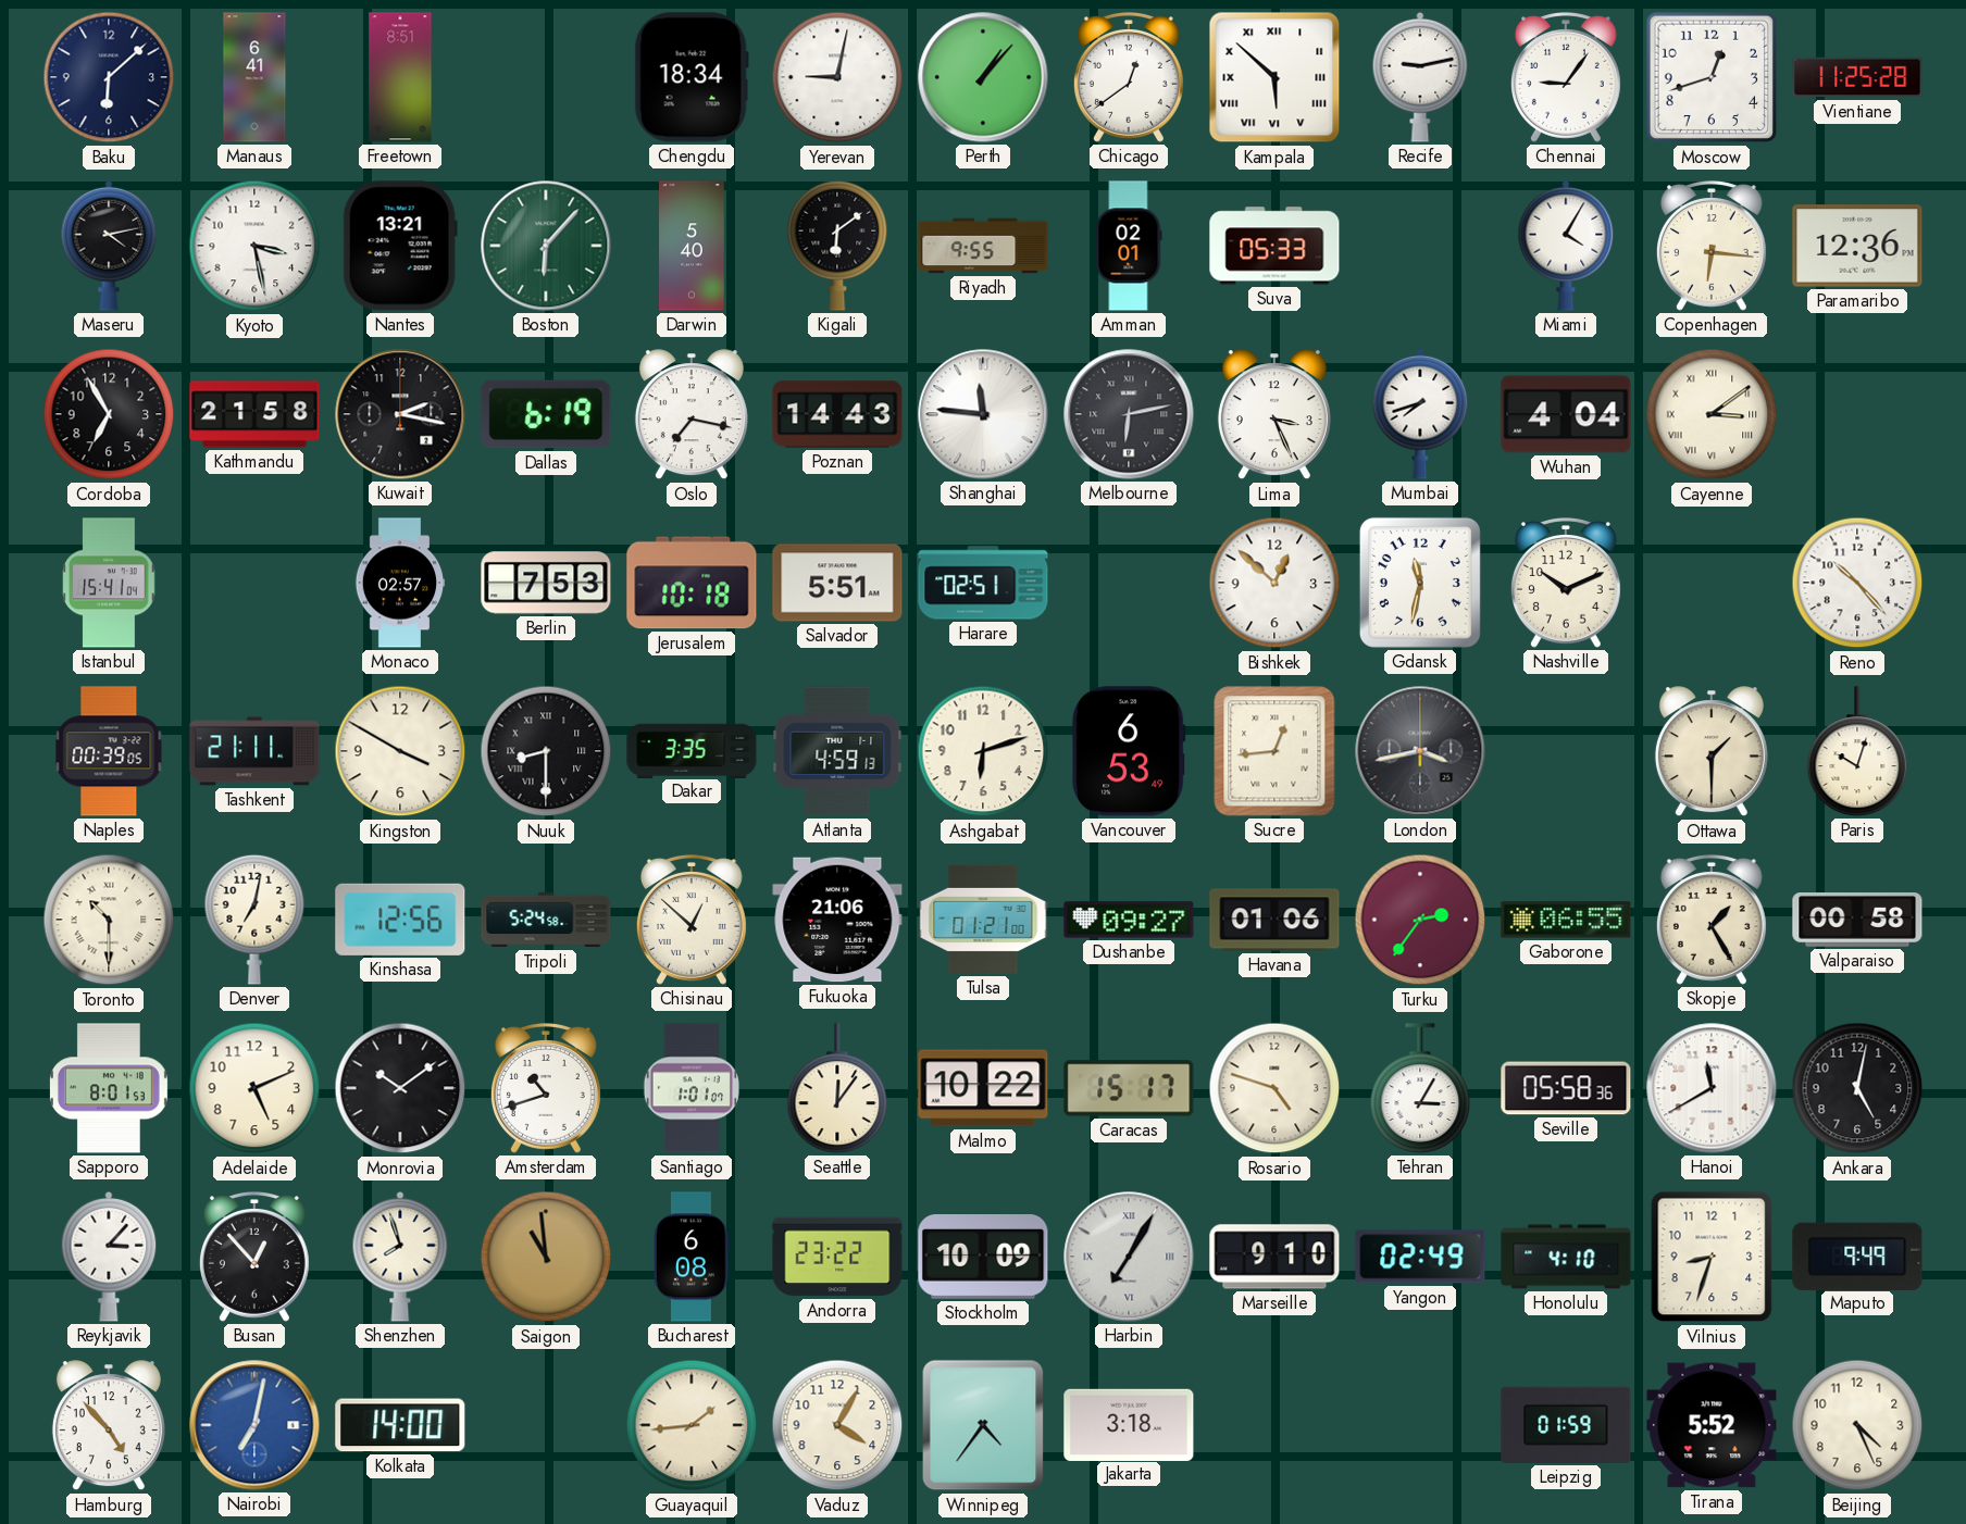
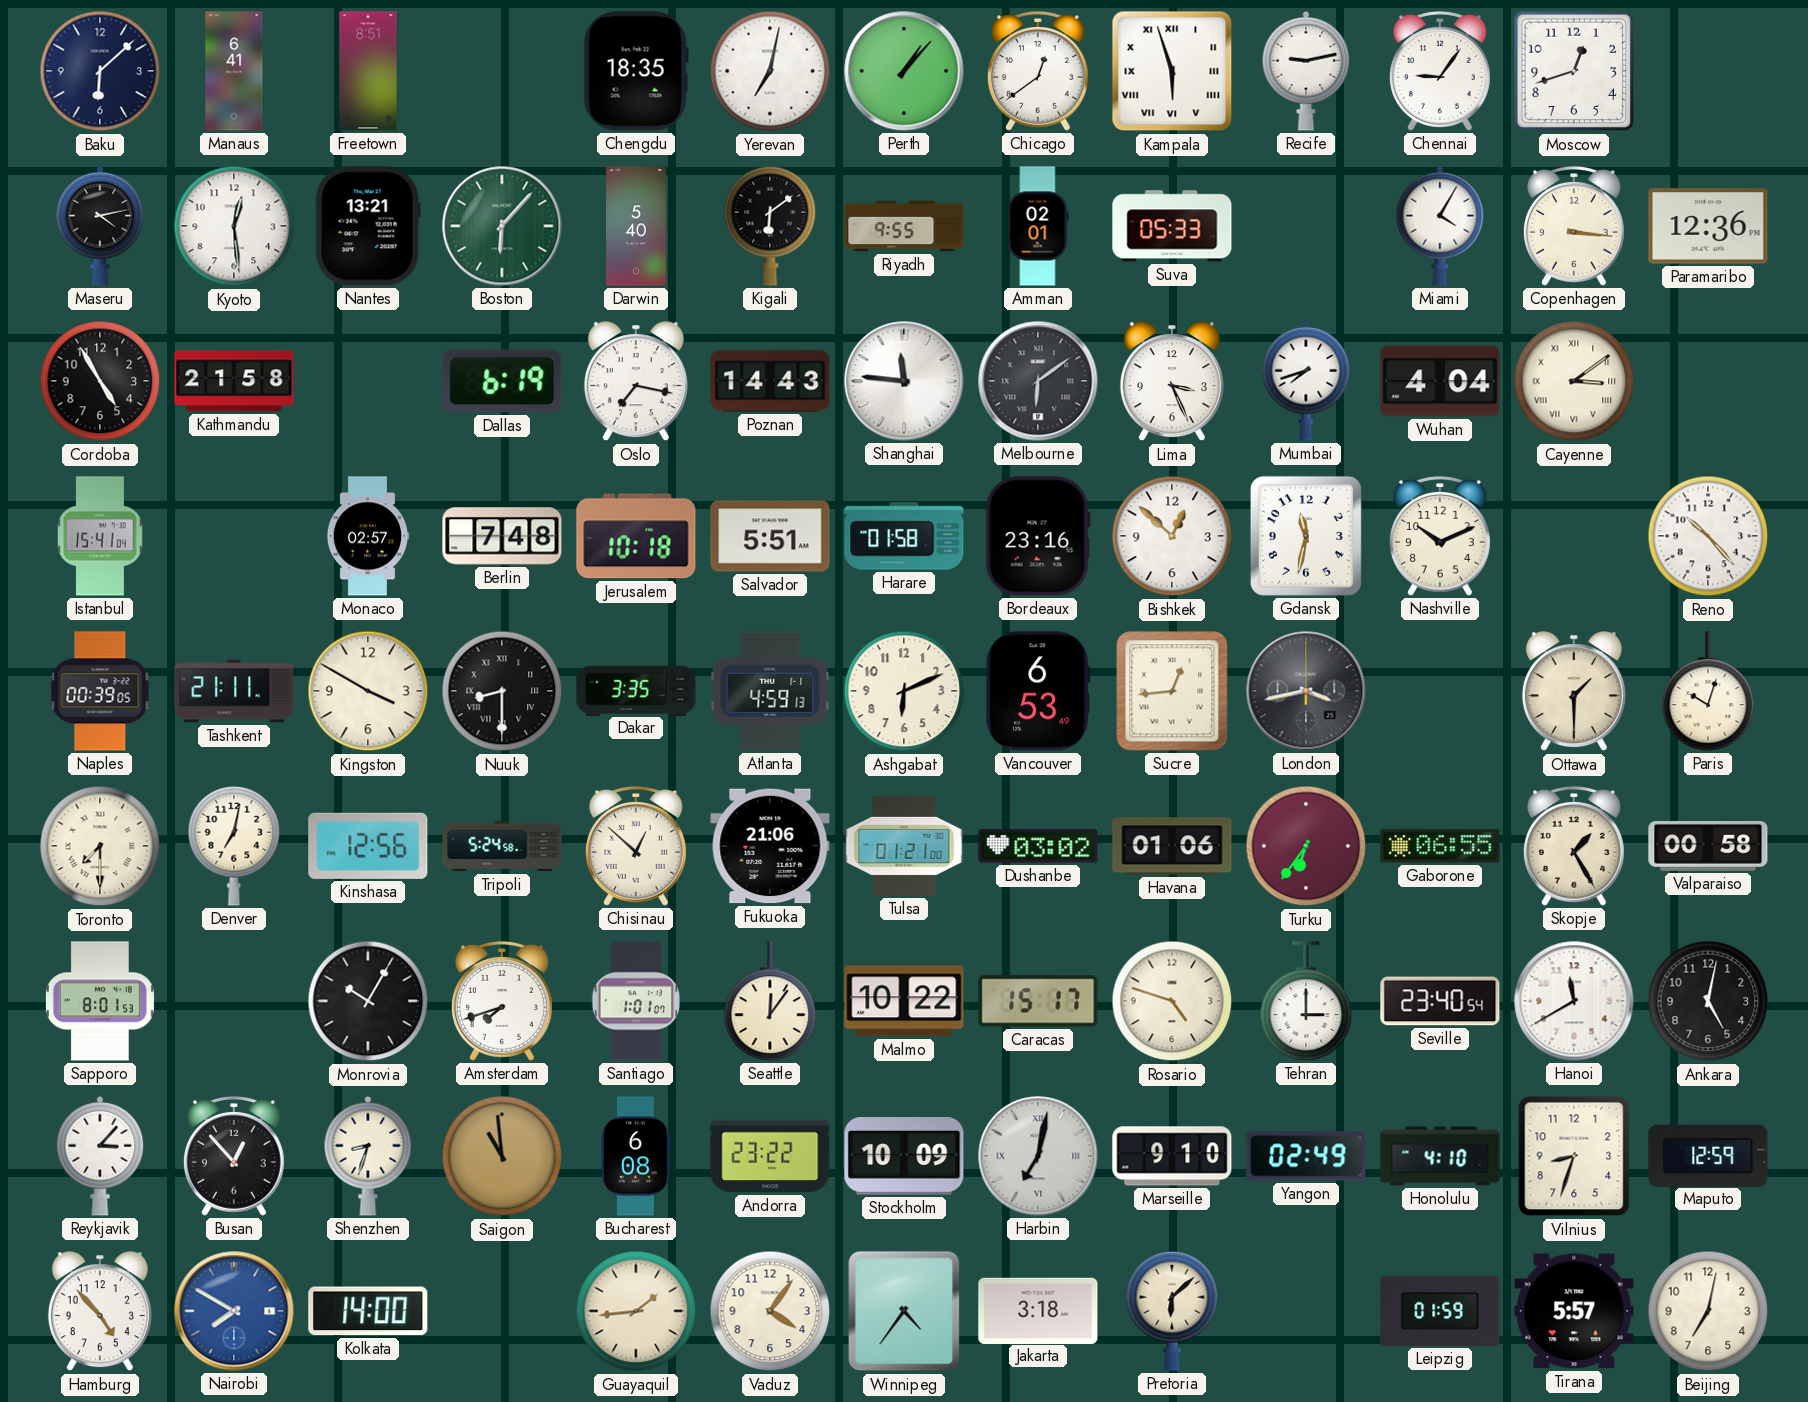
Chengdu: 18:34 -> 18:35 (636, 71)
Yerevan: 9:02 -> 7:02 (770, 71)
Kampala: 5:52 -> 5:57 (1172, 71)
Vientiane: 11:25 -> none (1857, 77)
Kyoto: 3:28 -> 12:29 (234, 226)
Copenhagen: 6:16 -> 3:16 (1574, 227)
Cordoba: 6:55 -> 4:55 (100, 381)
Kuwait: 2:17 -> none (400, 414)
Melbourne: 6:13 -> 6:09 (1038, 381)
Berlin: 7:53 -> 7:48 (502, 536)
Harare: 02:51 -> 01:58 (904, 536)
Bordeaux: none -> 23:16 (1038, 536)
Ashgabat: 6:12 -> 6:11 (904, 691)
Toronto: 10:30 -> 7:30 (100, 846)
Dushanbe: 09:27 -> 03:02 (1038, 846)
Turku: 2:36 -> 6:36 (1306, 846)
Adelaide: 5:11 -> none (254, 1088)
Monrovia: 10:09 -> 10:05 (368, 1001)
Amsterdam: 10:42 -> 7:42 (502, 1002)
Tehran: 3:05 -> 3:00 (1306, 1001)
Seville: 05:58 -> 23:40 (1440, 1001)
Shenzhen: 7:57 -> 8:33 (368, 1156)
Harbin: 7:05 -> 7:02 (1038, 1156)
Maputo: 9:49 -> 12:59 (1708, 1155)
Nairobi: 7:02 -> 7:50 (234, 1311)
Vaduz: 4:05 -> 4:06 (770, 1311)
Pretoria: none -> 6:08 (1172, 1311)
Tirana: 5:52 -> 5:57 (1574, 1311)
Beijing: 4:26 -> 7:02 (1708, 1311)
